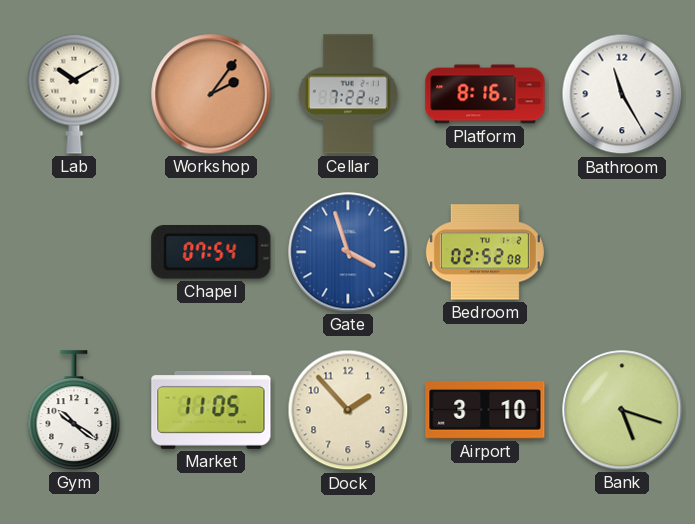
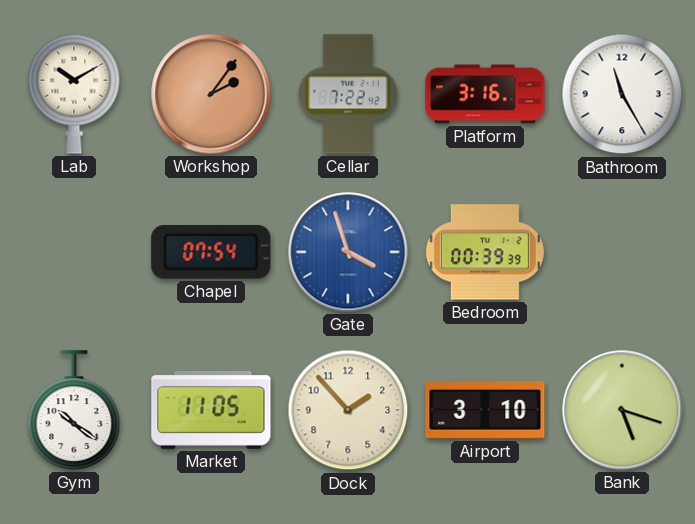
Platform: 8:16 -> 3:16 (485, 94)
Bedroom: 02:52 -> 00:39 (485, 252)
